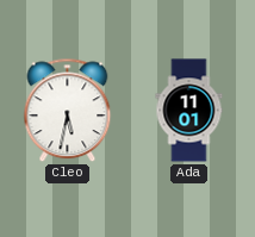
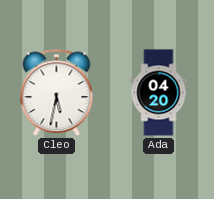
Ada: 11:01 -> 04:20 (159, 93)
